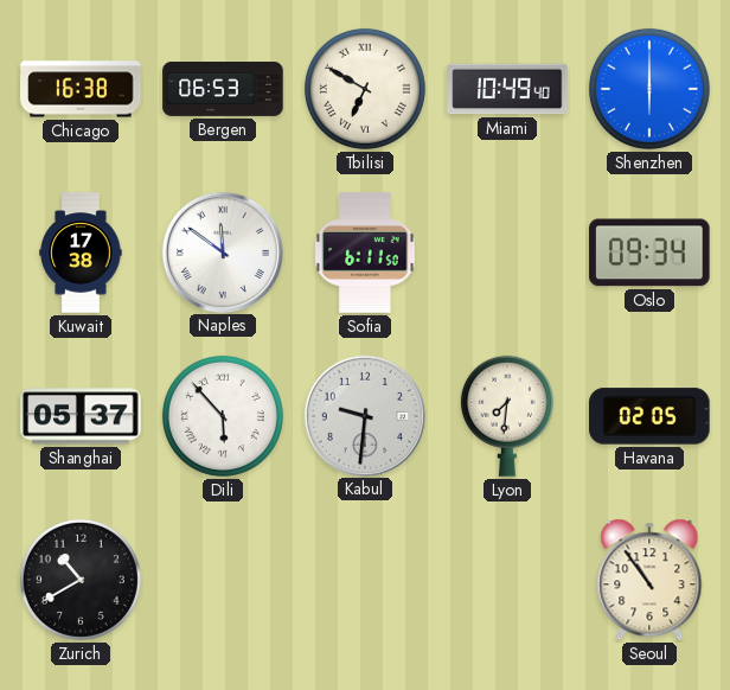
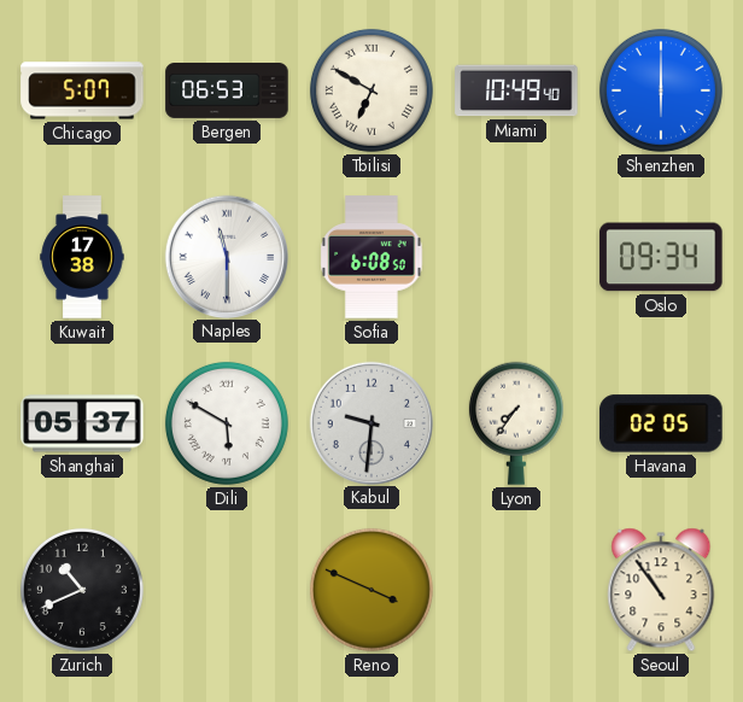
Chicago: 16:38 -> 5:07 (82, 90)
Naples: 11:51 -> 11:30 (226, 256)
Sofia: 6:11 -> 6:08 (371, 257)
Dili: 5:53 -> 5:50 (227, 423)
Lyon: 7:31 -> 7:36 (516, 423)
Zurich: 10:40 -> 10:41 (82, 590)
Reno: none -> 3:49 (371, 590)
